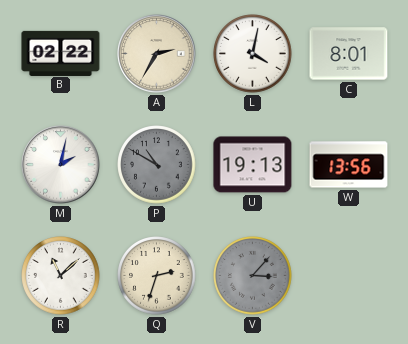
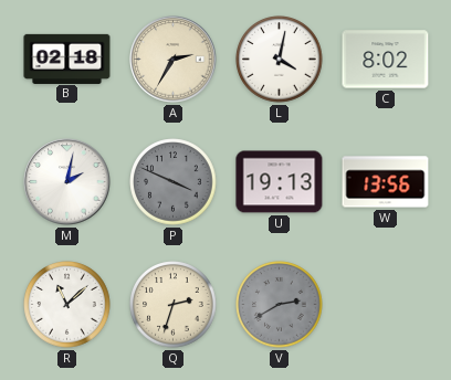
B: 02:22 -> 02:18 (67, 59)
C: 8:01 -> 8:02 (386, 60)
P: 10:50 -> 3:49 (174, 182)
V: 3:07 -> 2:40 (280, 305)
